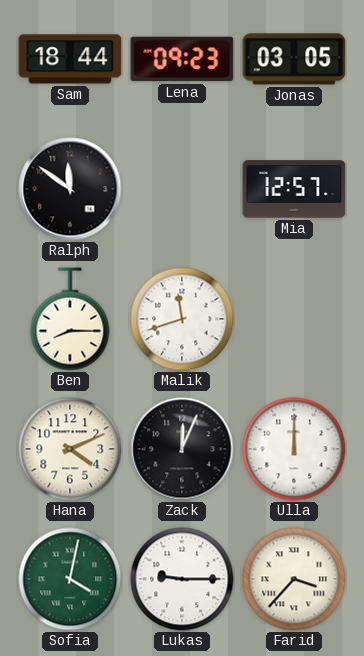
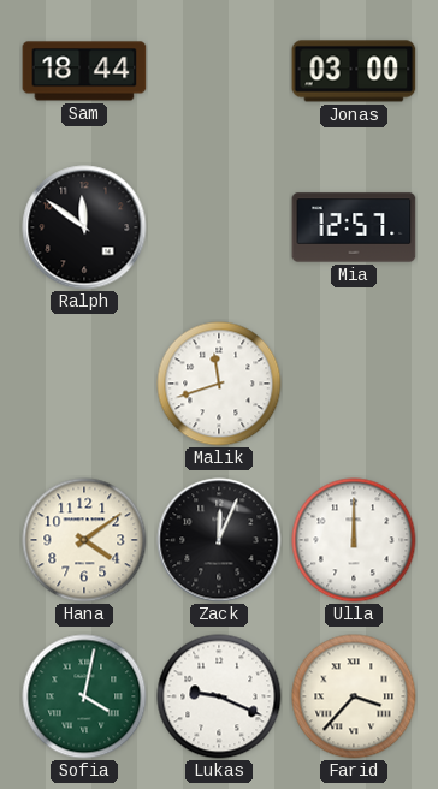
Lena: 09:23 -> none (182, 59)
Jonas: 03:05 -> 03:00 (354, 71)
Ben: 8:15 -> none (70, 319)
Hana: 4:11 -> 4:09 (84, 540)
Lukas: 9:15 -> 9:19 (219, 696)
